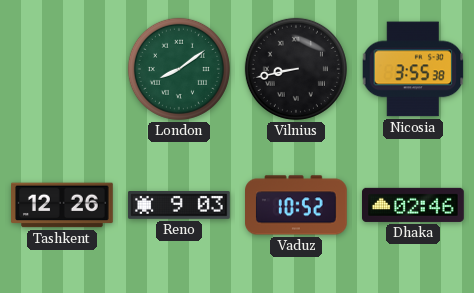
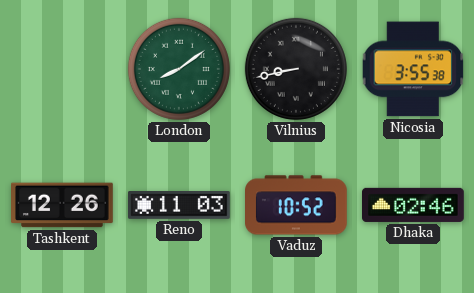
Reno: 9:03 -> 11:03 (179, 206)
